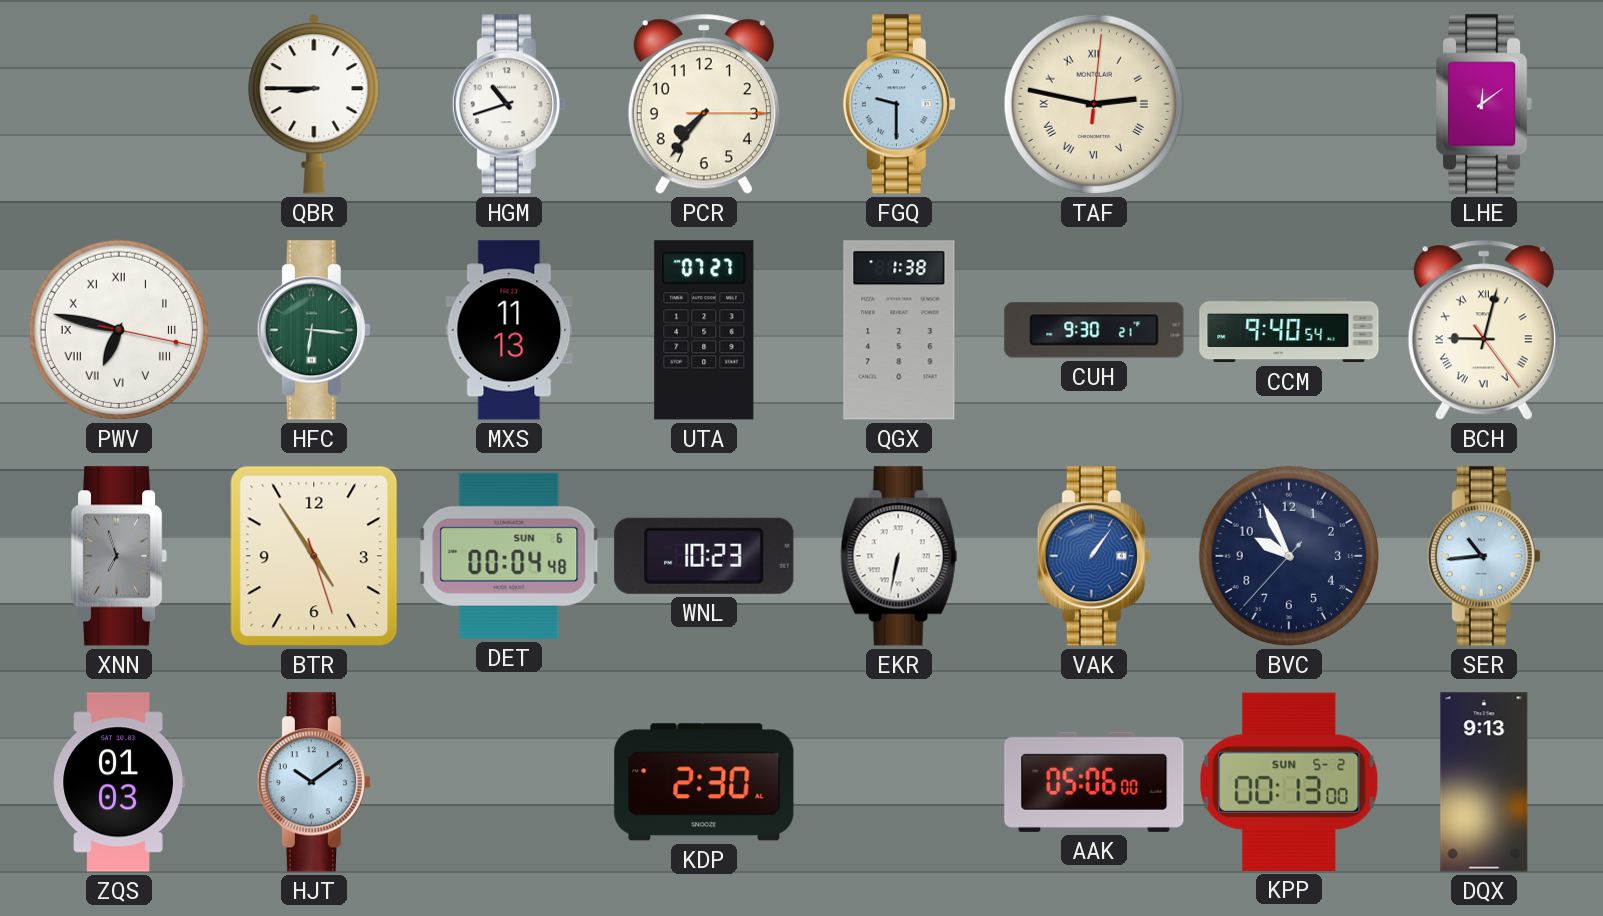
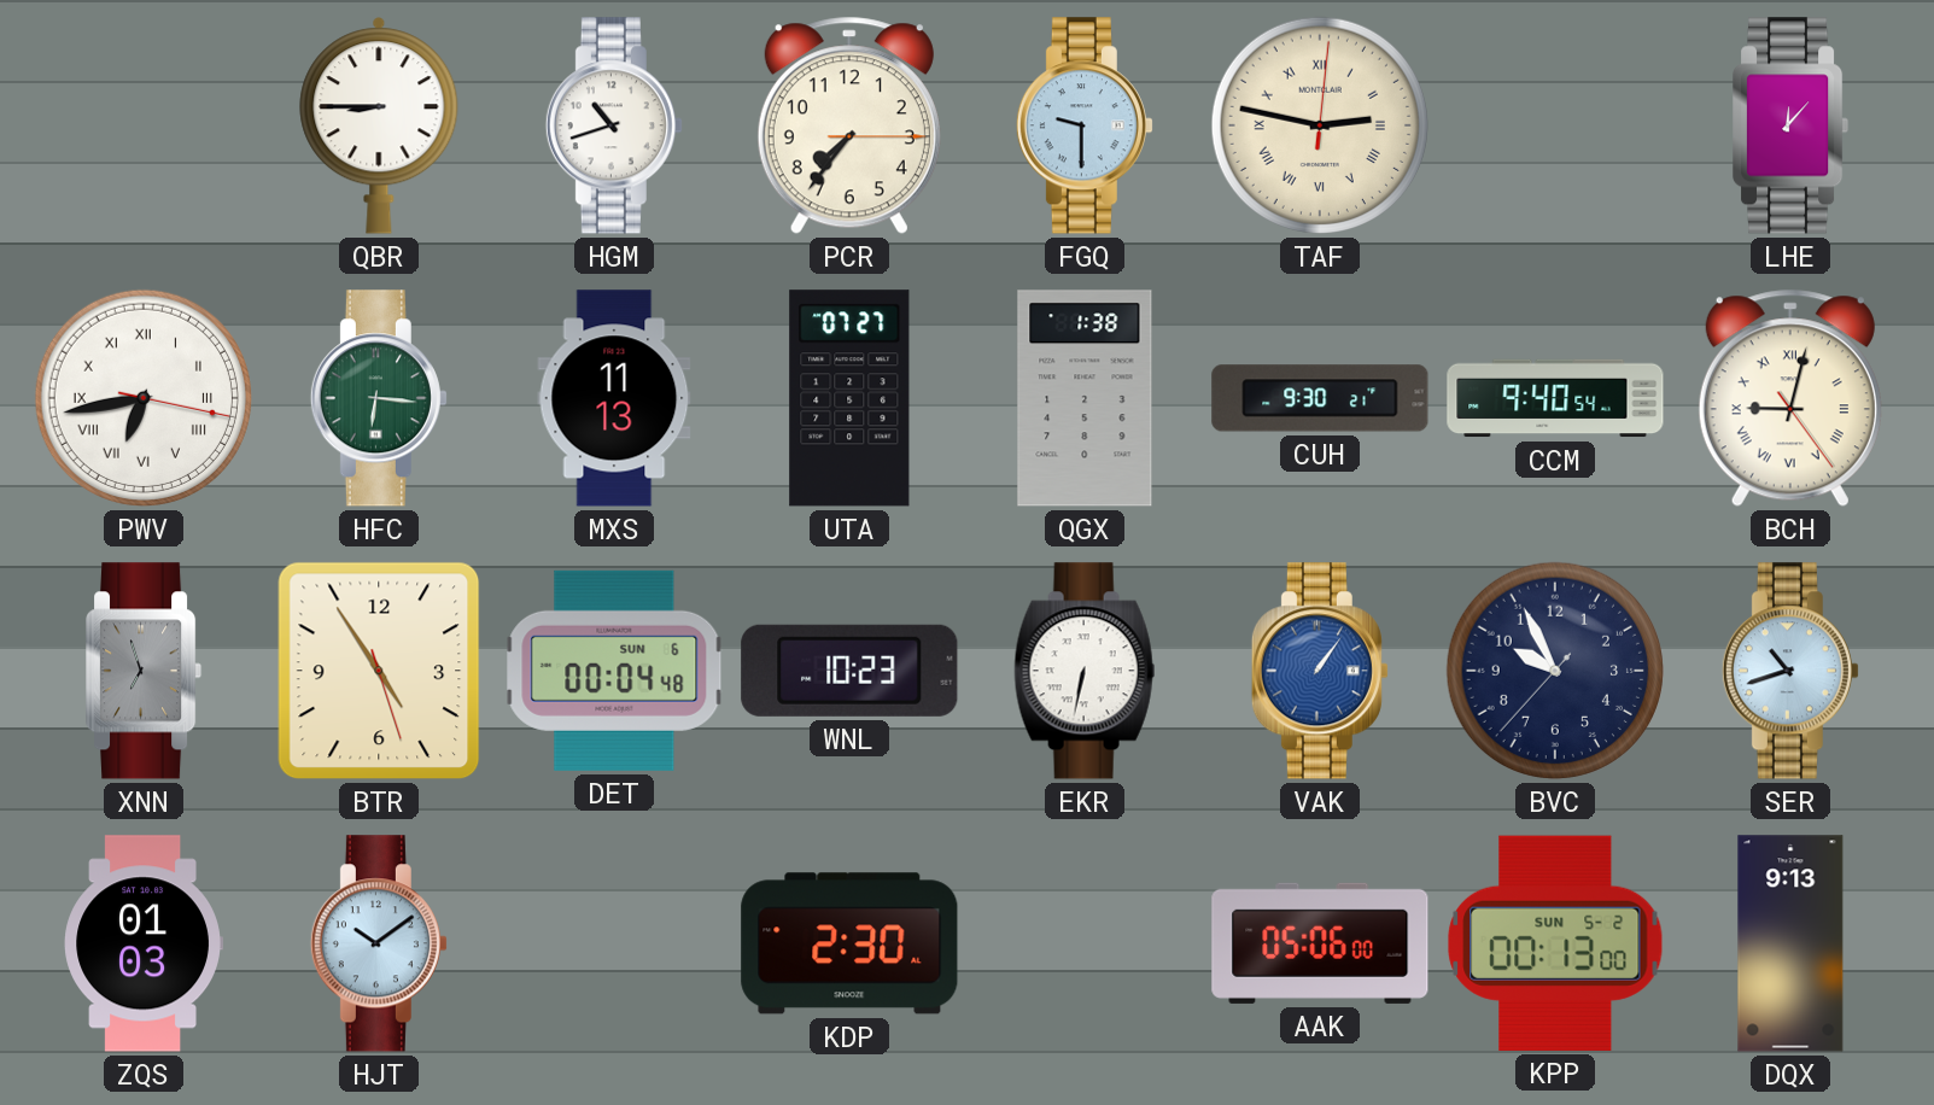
LHE: 12:09 -> 12:07 (1792, 125)
PWV: 6:47 -> 6:43 (144, 398)
SER: 10:44 -> 10:42 (1790, 671)
